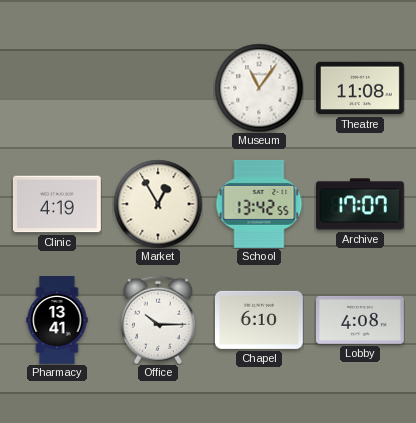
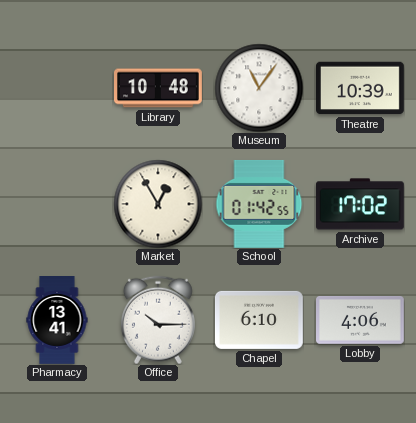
Library: none -> 10:48 (159, 88)
Theatre: 11:08 -> 10:39 (361, 88)
Clinic: 4:19 -> none (57, 204)
School: 13:42 -> 01:42 (259, 204)
Archive: 17:07 -> 17:02 (360, 204)
Lobby: 4:08 -> 4:06 (361, 321)
